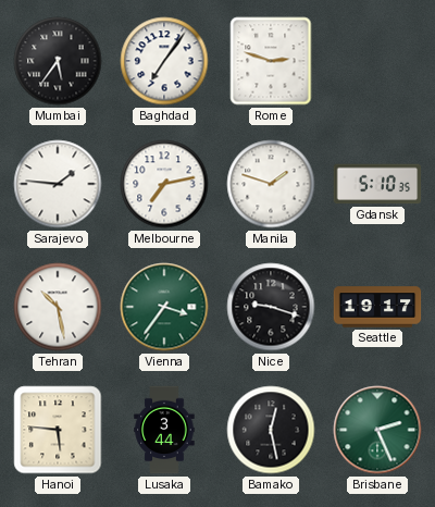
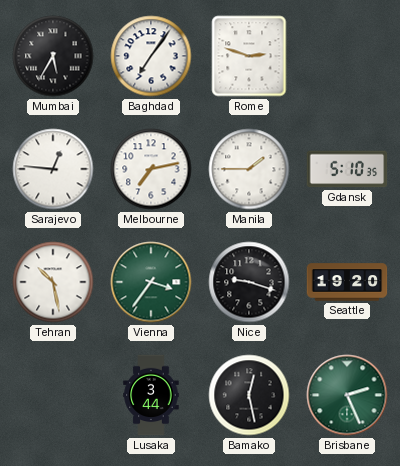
Mumbai: 5:36 -> 5:35 (53, 56)
Sarajevo: 1:46 -> 12:46 (53, 169)
Manila: 1:48 -> 1:45 (249, 169)
Seattle: 19:17 -> 19:20 (347, 282)
Hanoi: 5:46 -> none (58, 430)
